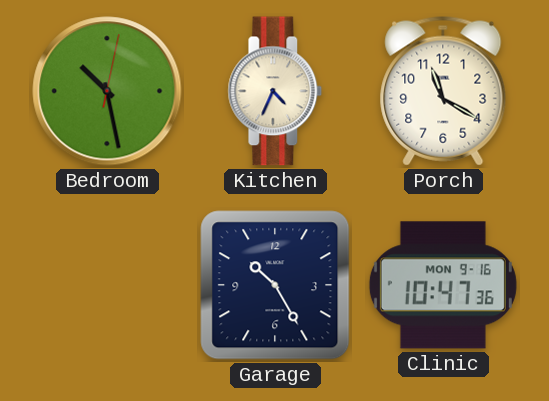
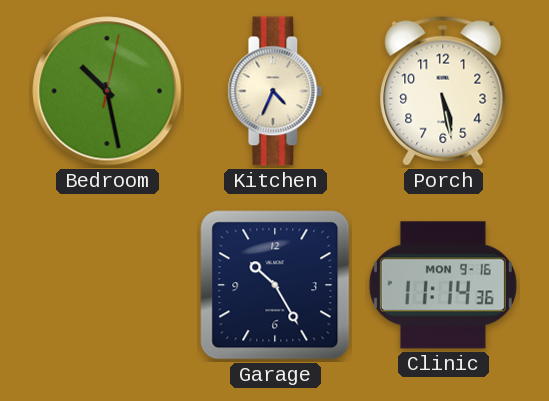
Porch: 11:20 -> 5:28 (443, 91)
Clinic: 10:47 -> 11:14 (443, 285)
